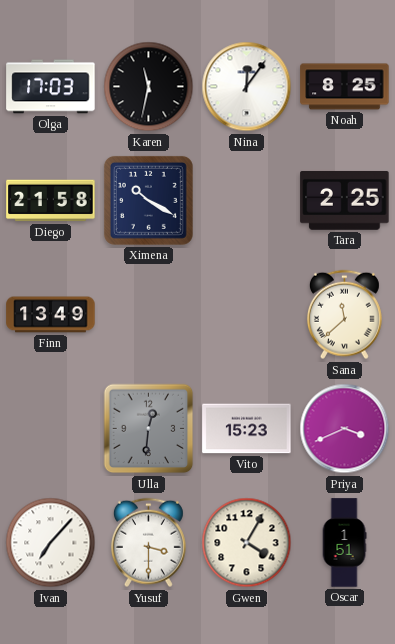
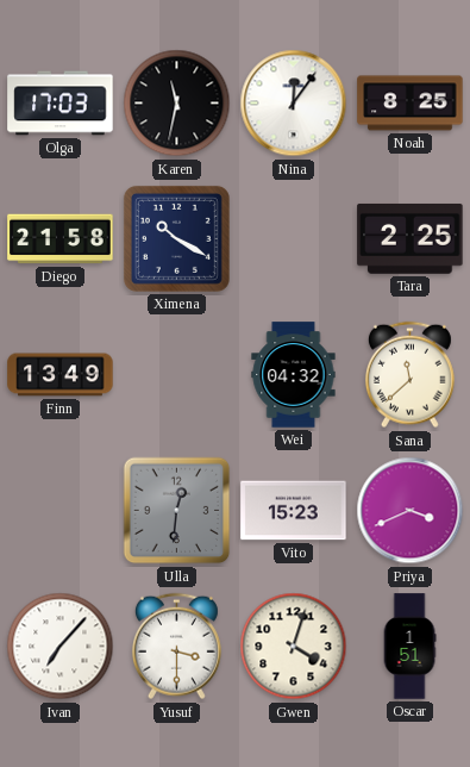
Wei: none -> 04:32 (294, 375)
Gwen: 4:05 -> 4:03 (294, 647)
